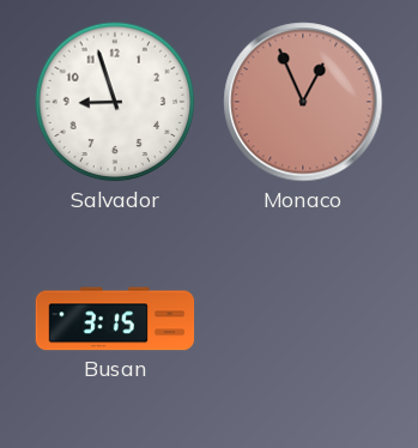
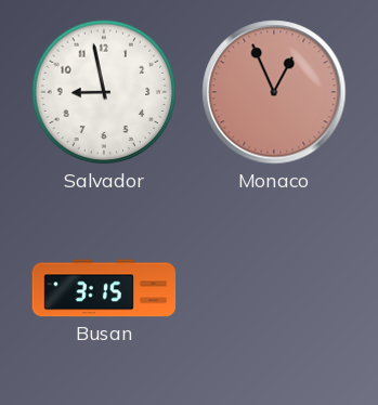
Salvador: 8:57 -> 8:58 (104, 92)
